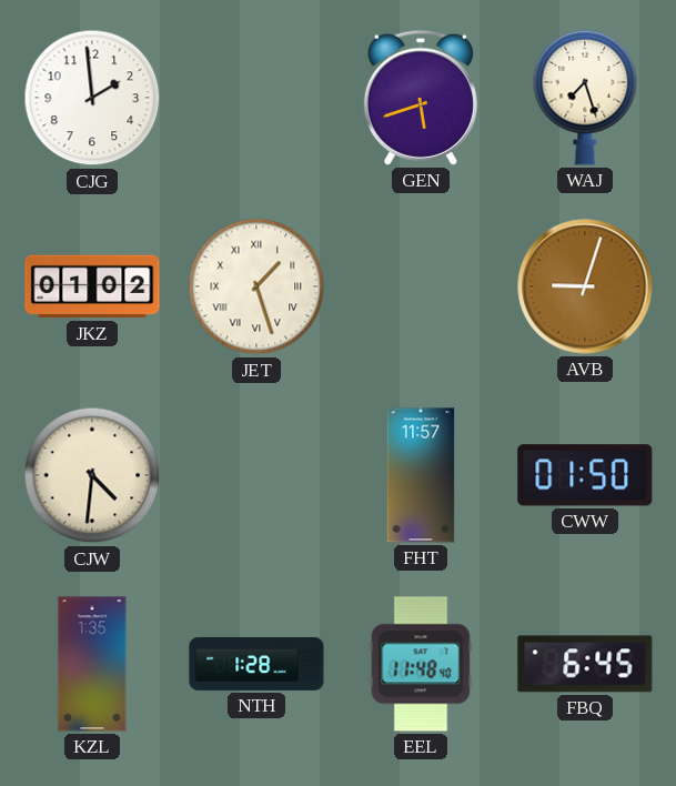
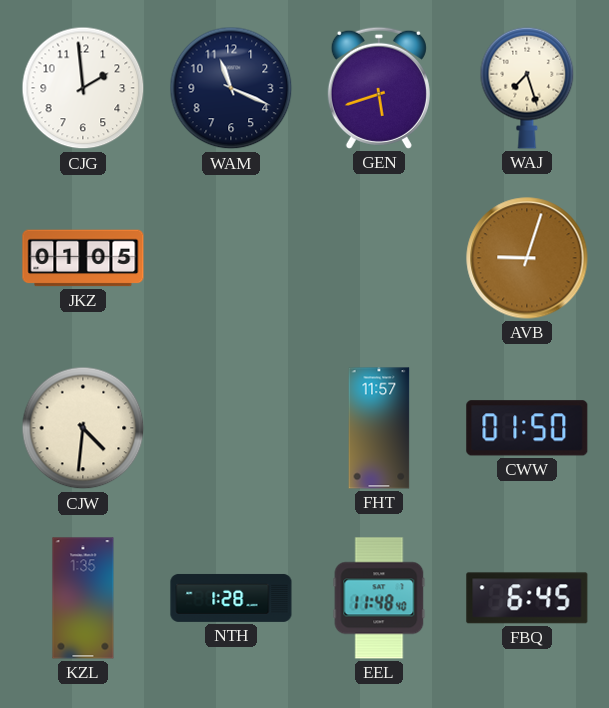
WAM: none -> 11:19 (231, 88)
JKZ: 01:02 -> 01:05 (83, 258)
JET: 1:27 -> none (256, 286)
